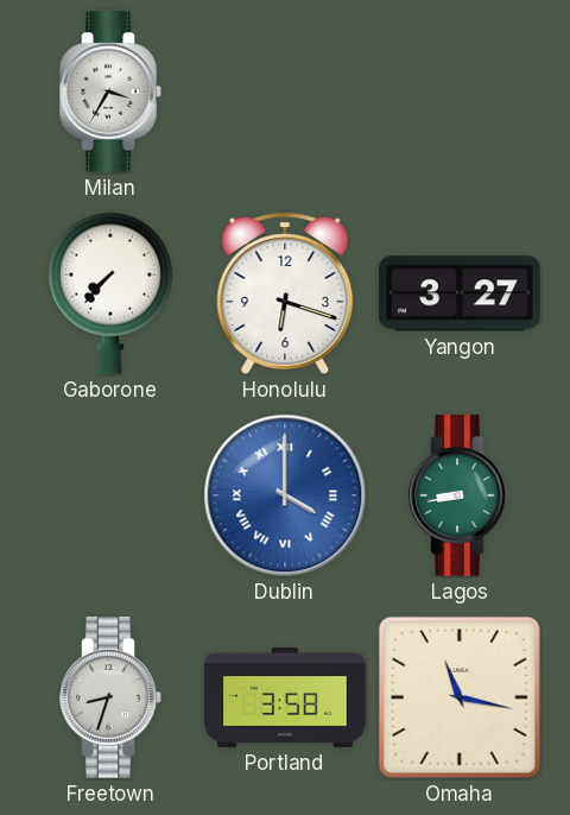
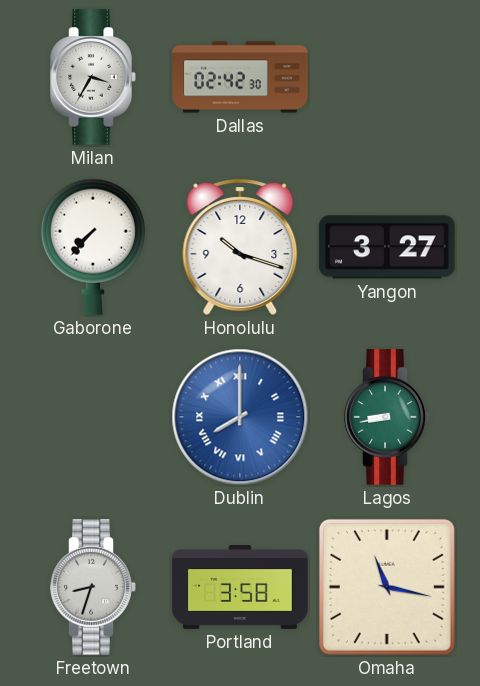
Dallas: none -> 02:42 (240, 77)
Honolulu: 6:18 -> 10:18 (240, 247)
Dublin: 4:00 -> 8:00 (240, 417)
